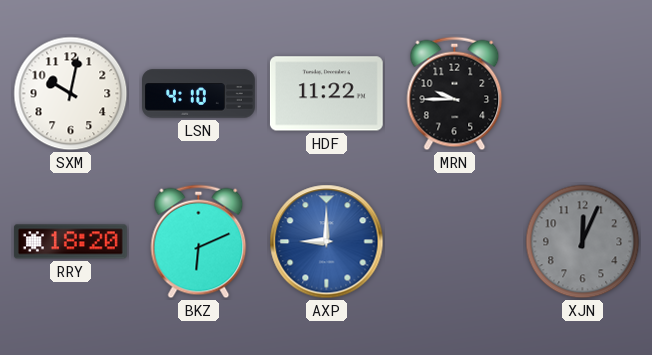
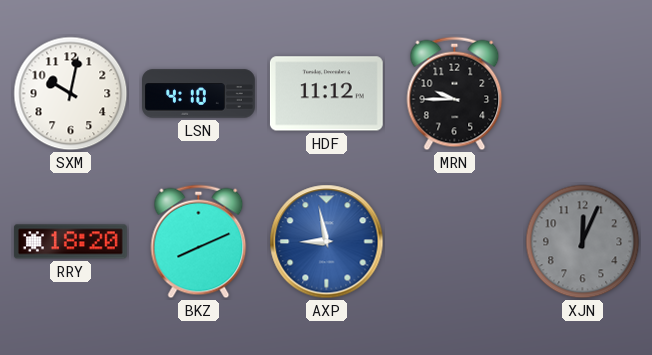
HDF: 11:22 -> 11:12 (326, 94)
BKZ: 6:11 -> 8:11 (199, 242)
AXP: 9:00 -> 8:58 (327, 242)
